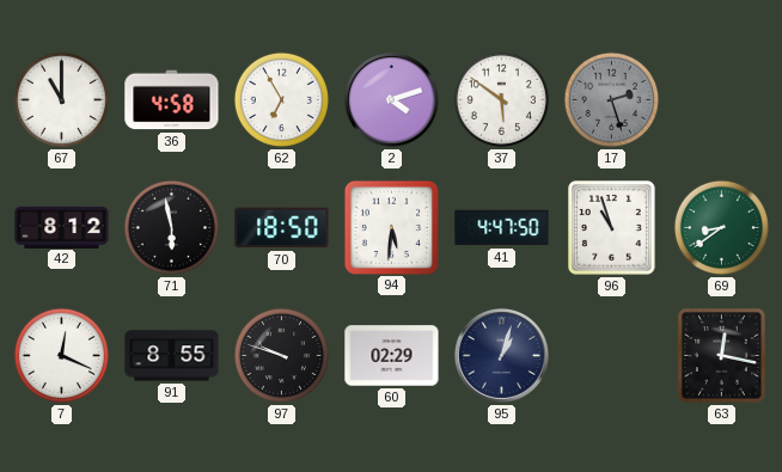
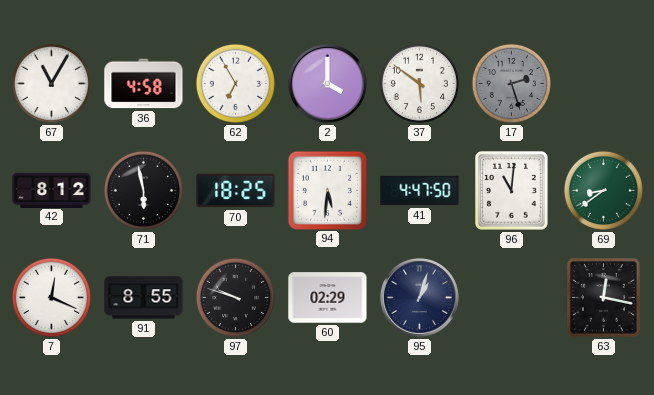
67: 11:00 -> 11:05 (51, 83)
2: 4:12 -> 4:00 (327, 83)
70: 18:50 -> 18:25 (236, 191)
96: 10:57 -> 11:01 (512, 191)
